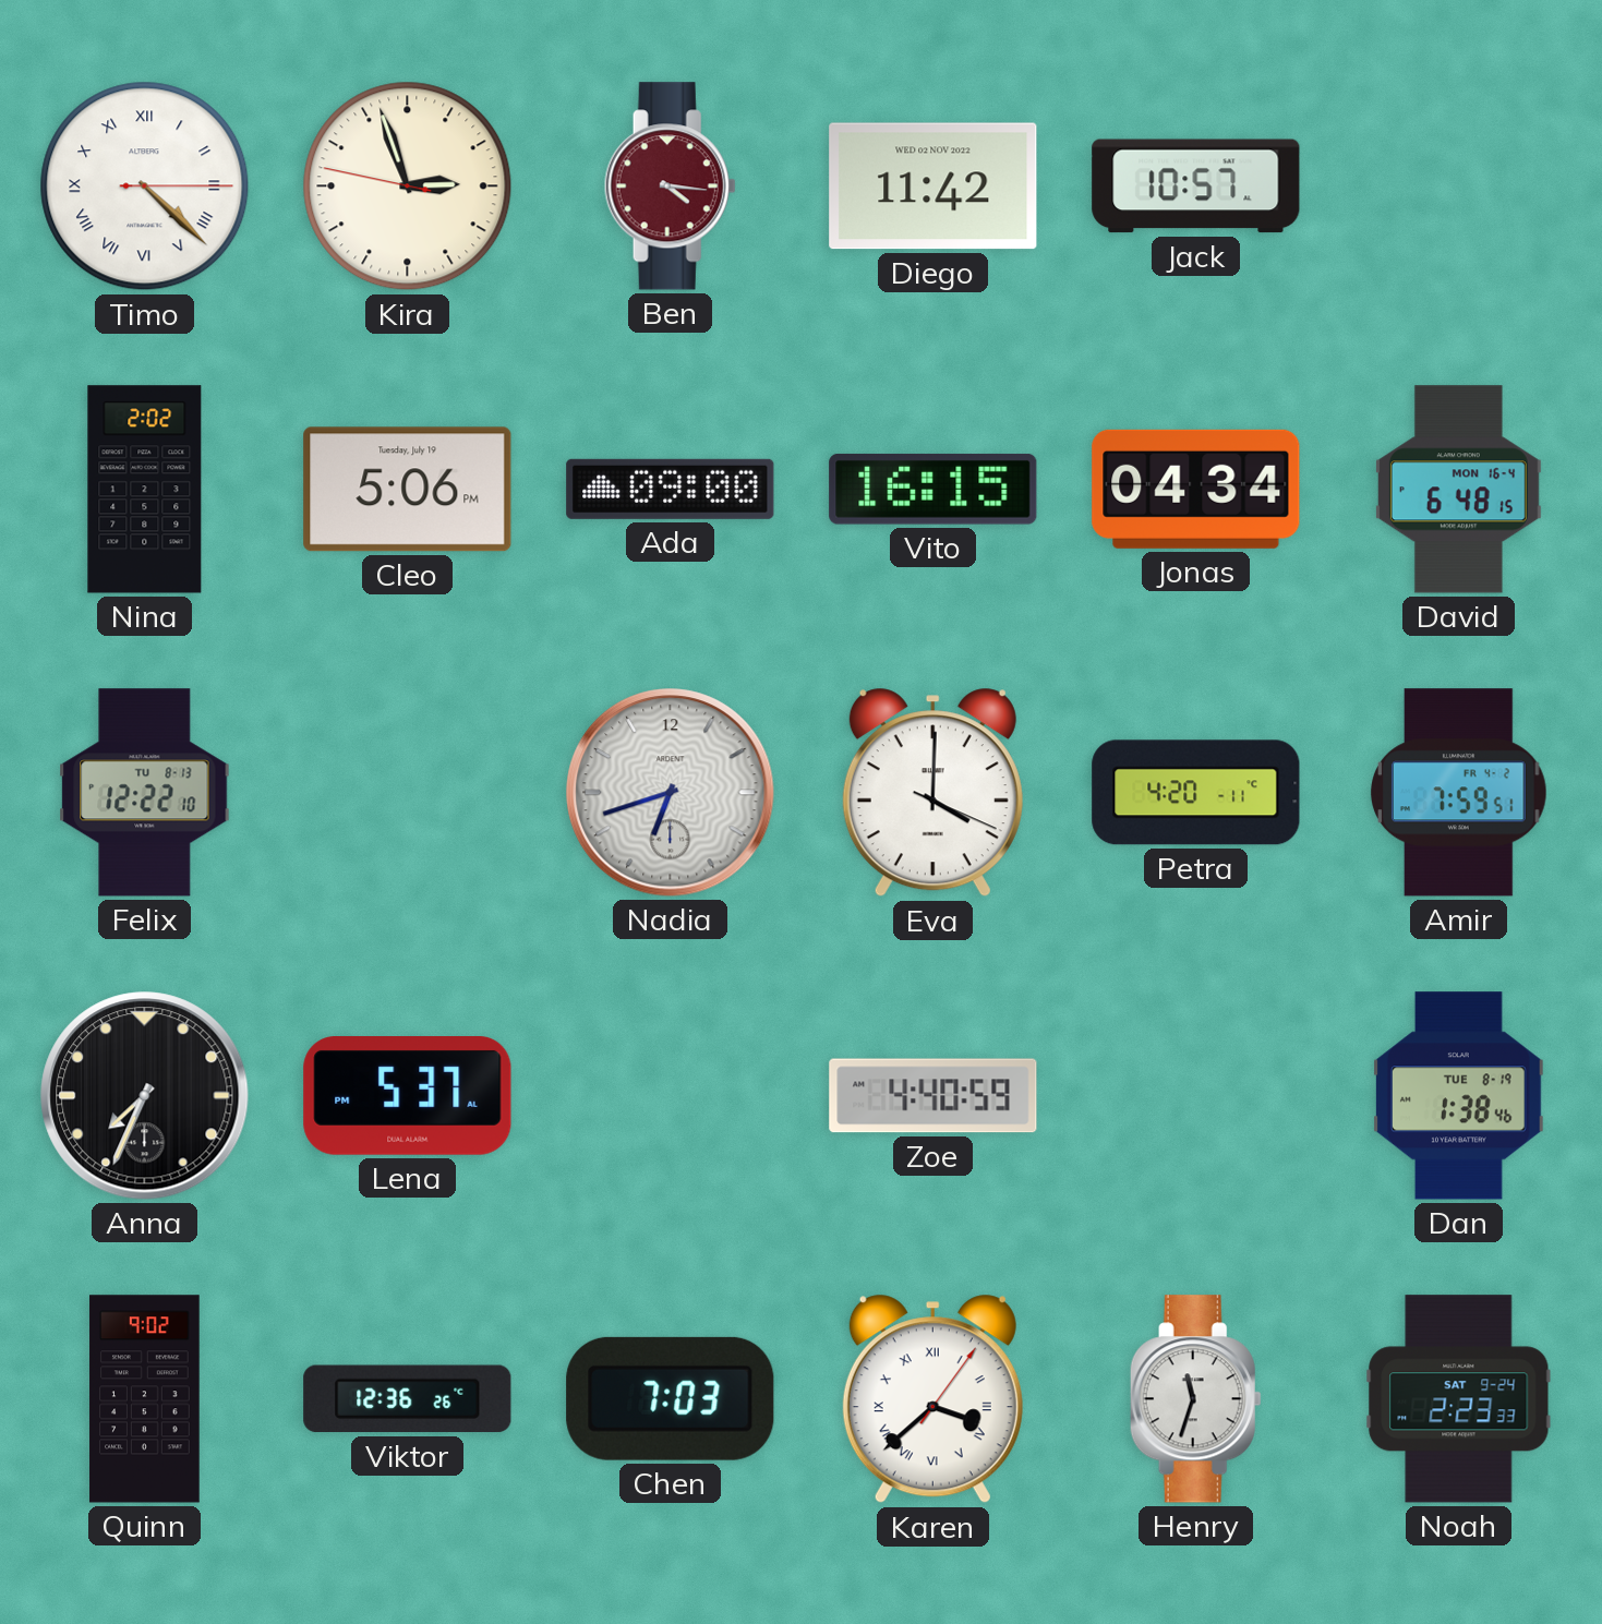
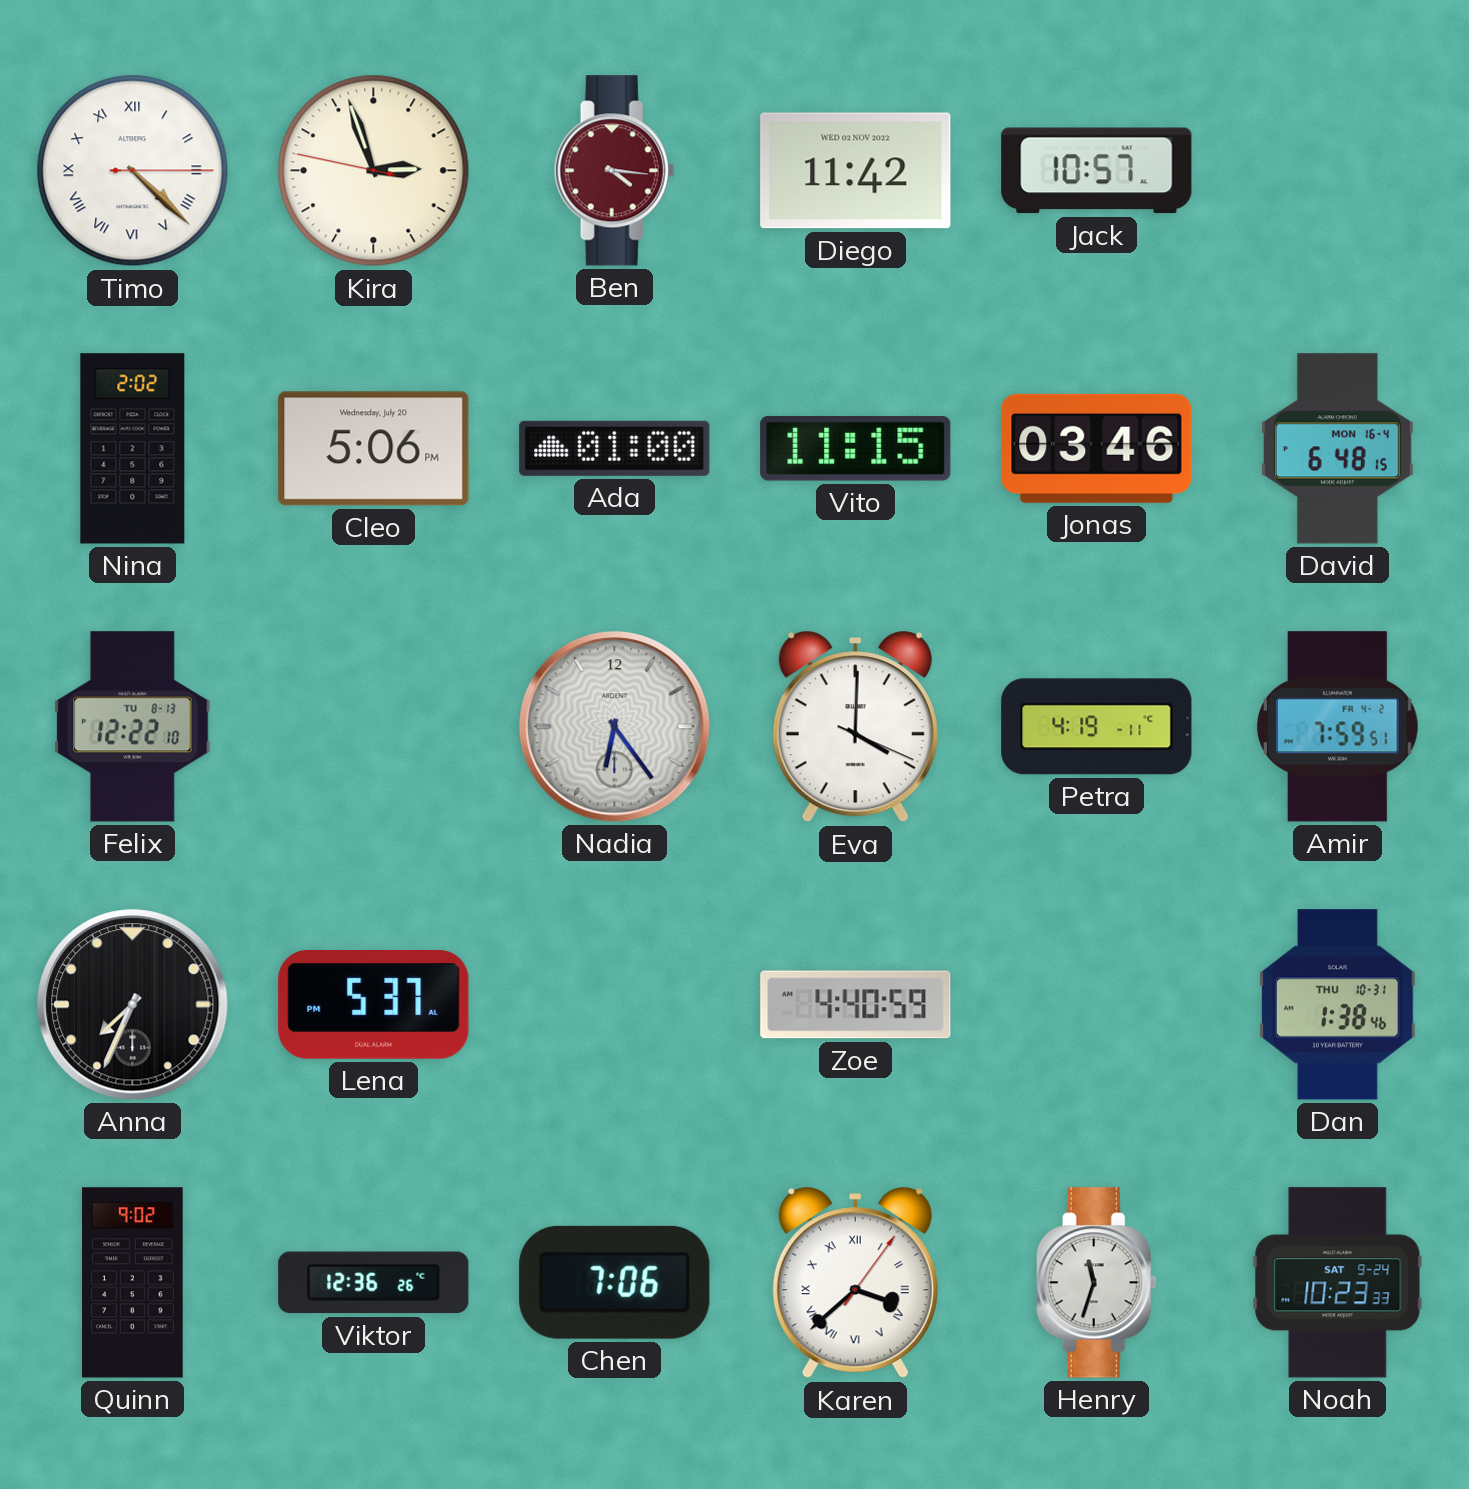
Cleo date: Tuesday, July 19 -> Wednesday, July 20 (374, 449)
Ada: 09:00 -> 01:00 (615, 448)
Vito: 16:15 -> 11:15 (856, 448)
Jonas: 04:34 -> 03:46 (1097, 448)
Nadia: 6:42 -> 6:24 (615, 727)
Petra: 4:20 -> 4:19 (1097, 727)
Dan date: TUE 8-19 -> THU 10-31 (1338, 1005)
Chen: 7:03 -> 7:06 (615, 1282)
Noah: 2:23 -> 10:23 (1338, 1283)
